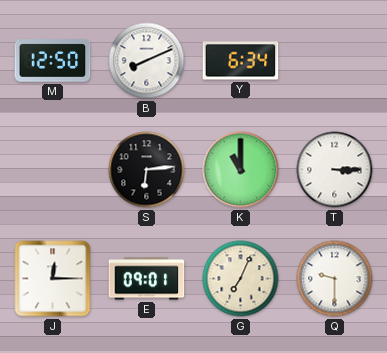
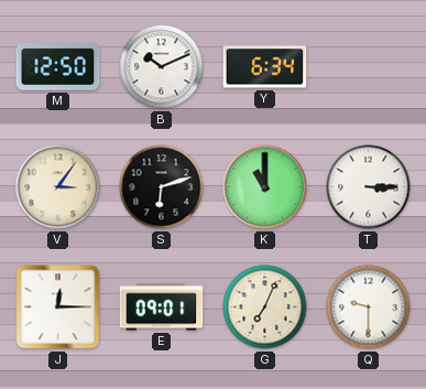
B: 8:11 -> 10:11 (162, 67)
V: none -> 3:06 (58, 187)
S: 6:14 -> 6:12 (162, 187)
